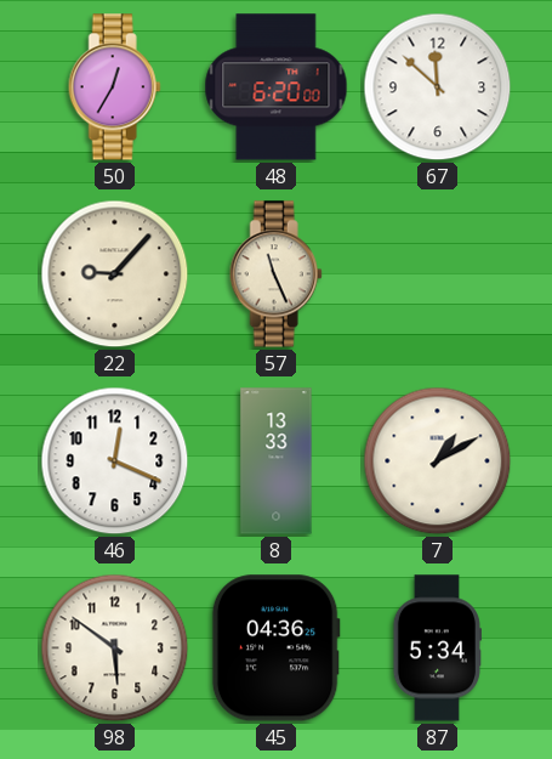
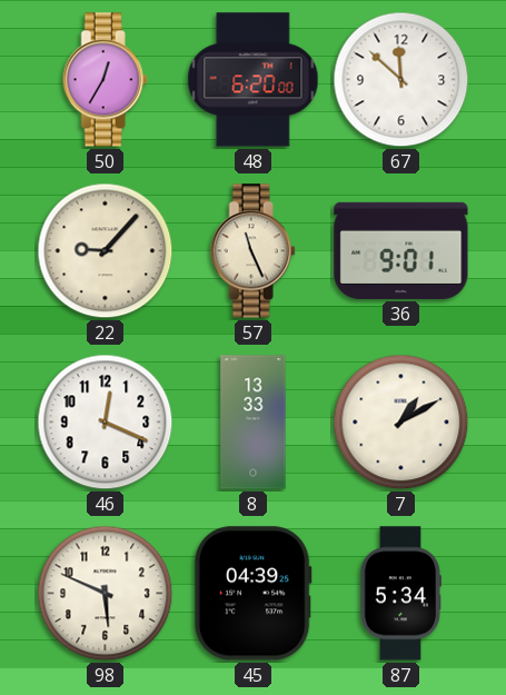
36: none -> 9:01 (401, 250)
98: 5:51 -> 5:49 (106, 594)
45: 04:36 -> 04:39 (252, 594)
